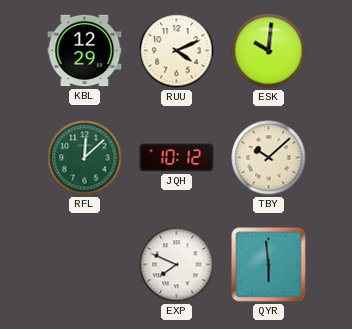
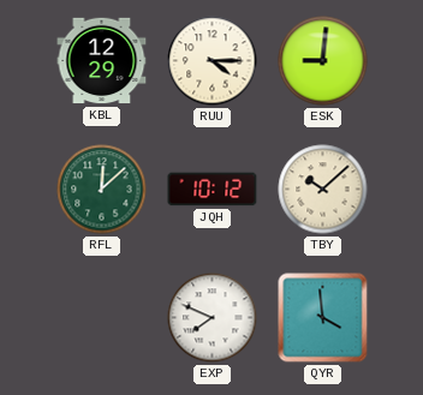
RUU: 4:11 -> 4:15 (213, 61)
ESK: 10:01 -> 9:01 (323, 61)
QYR: 5:59 -> 3:59 (323, 318)
